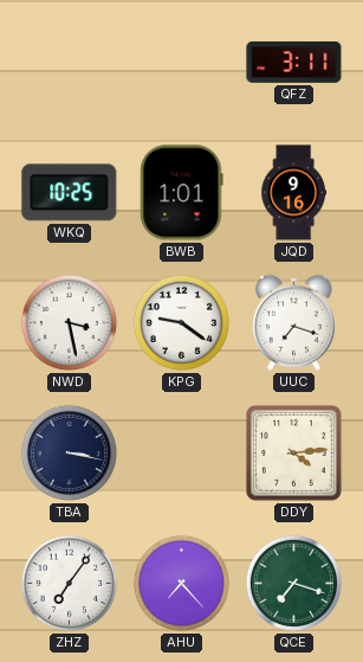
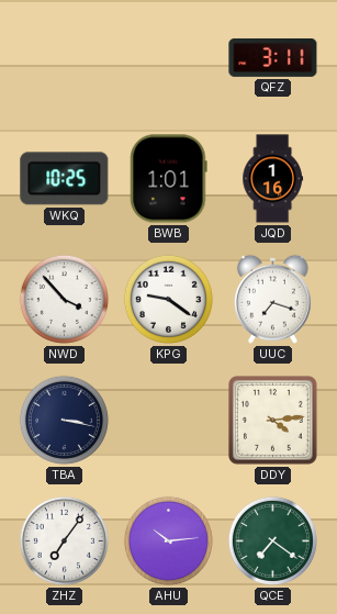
JQD: 9:16 -> 1:16 (273, 179)
NWD: 3:28 -> 3:53 (64, 299)
AHU: 7:23 -> 10:14 (168, 540)
QCE: 7:18 -> 7:21 (272, 540)
